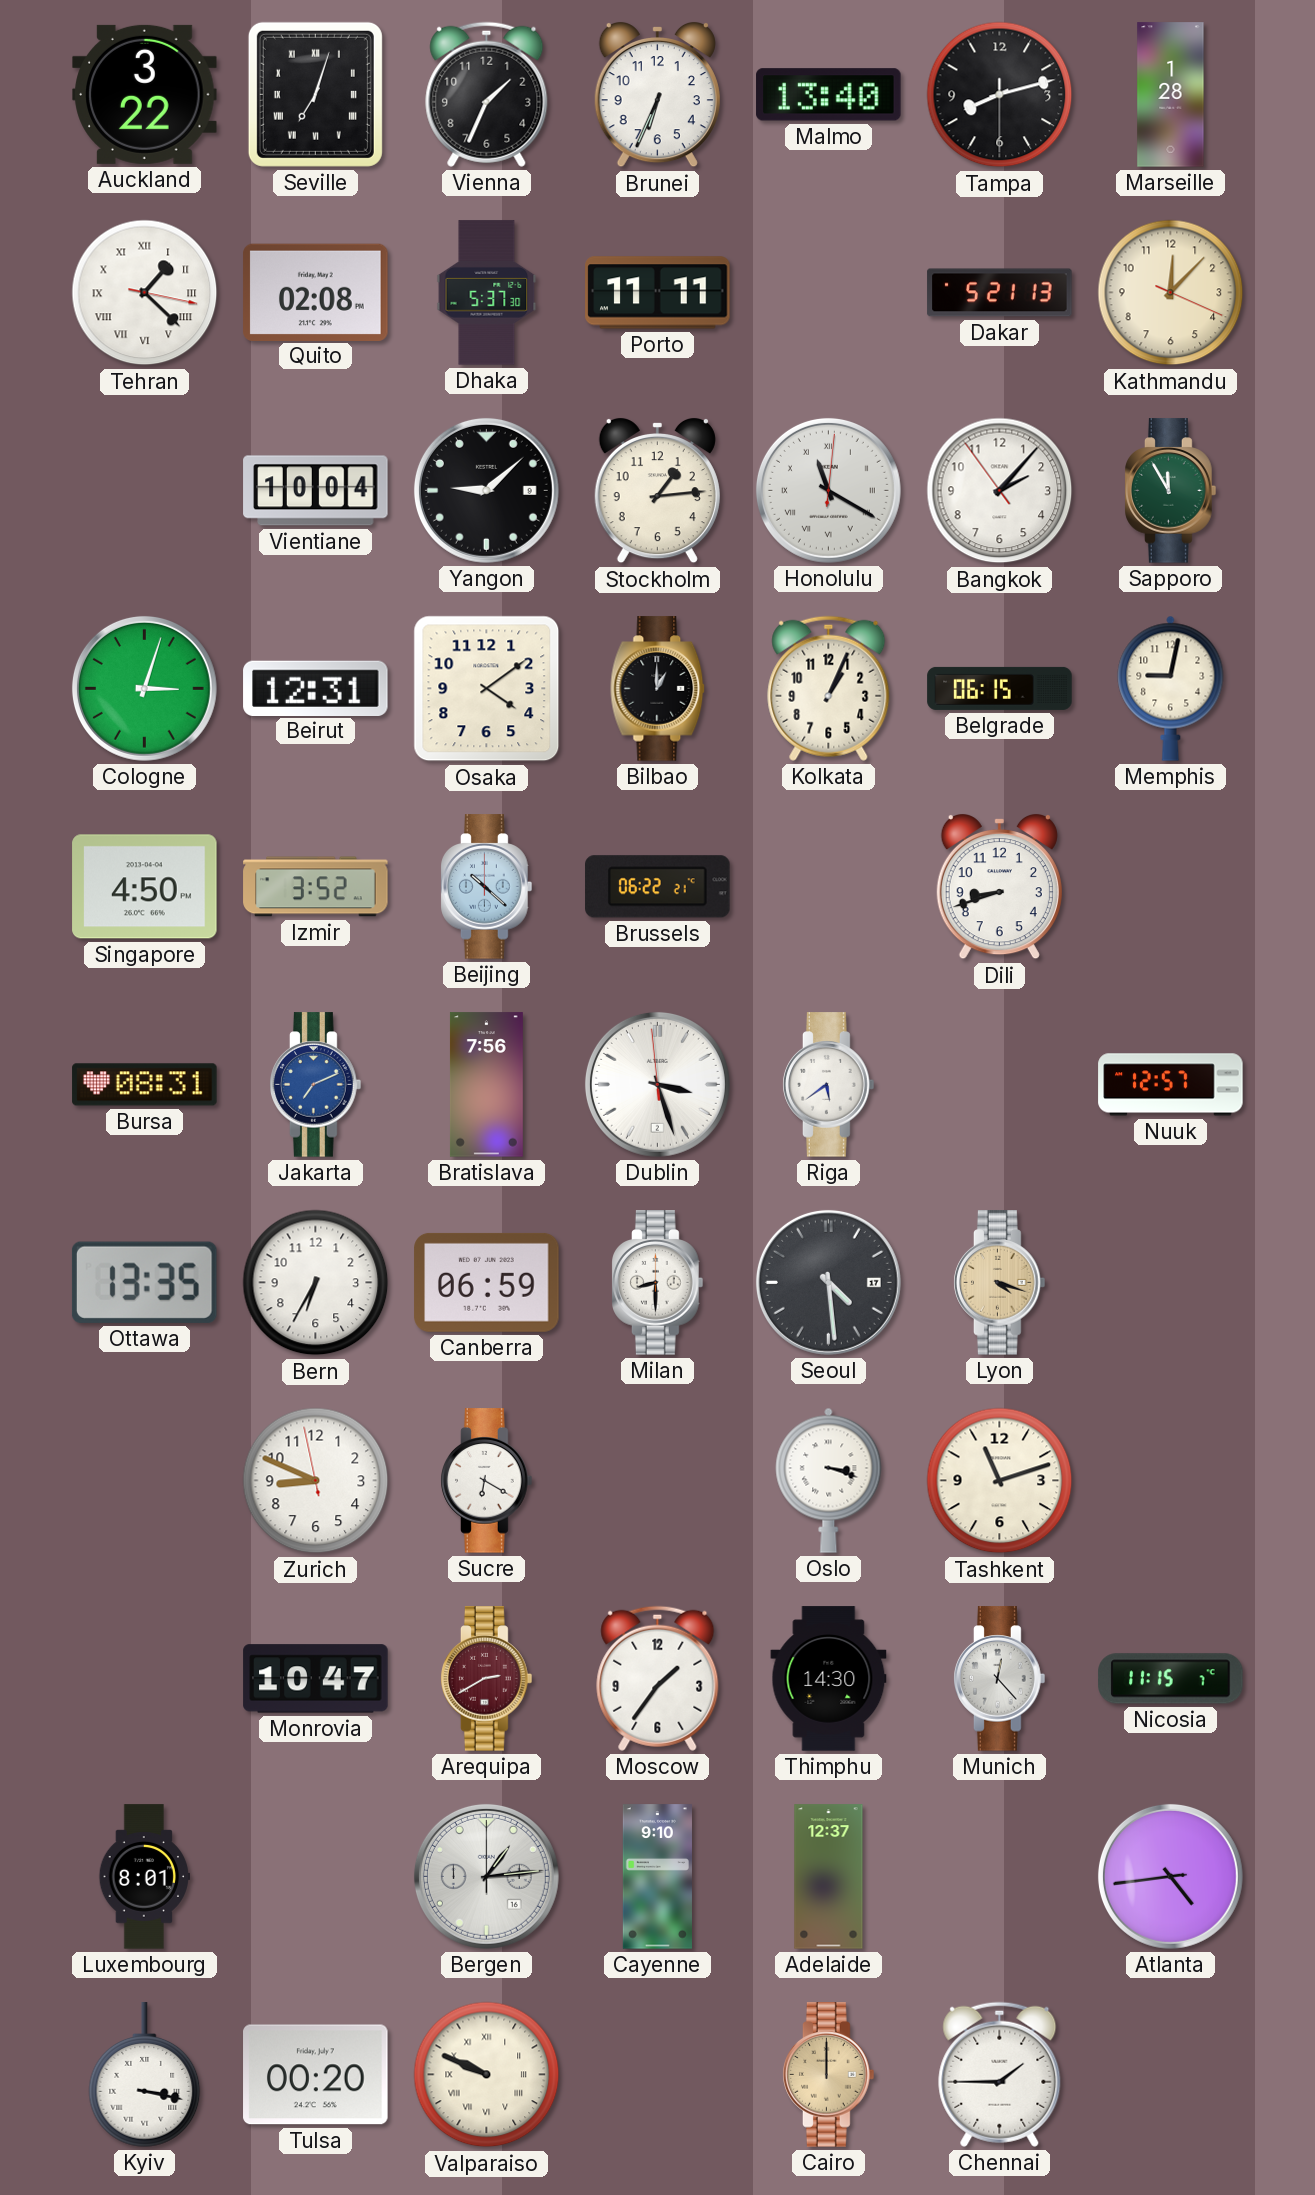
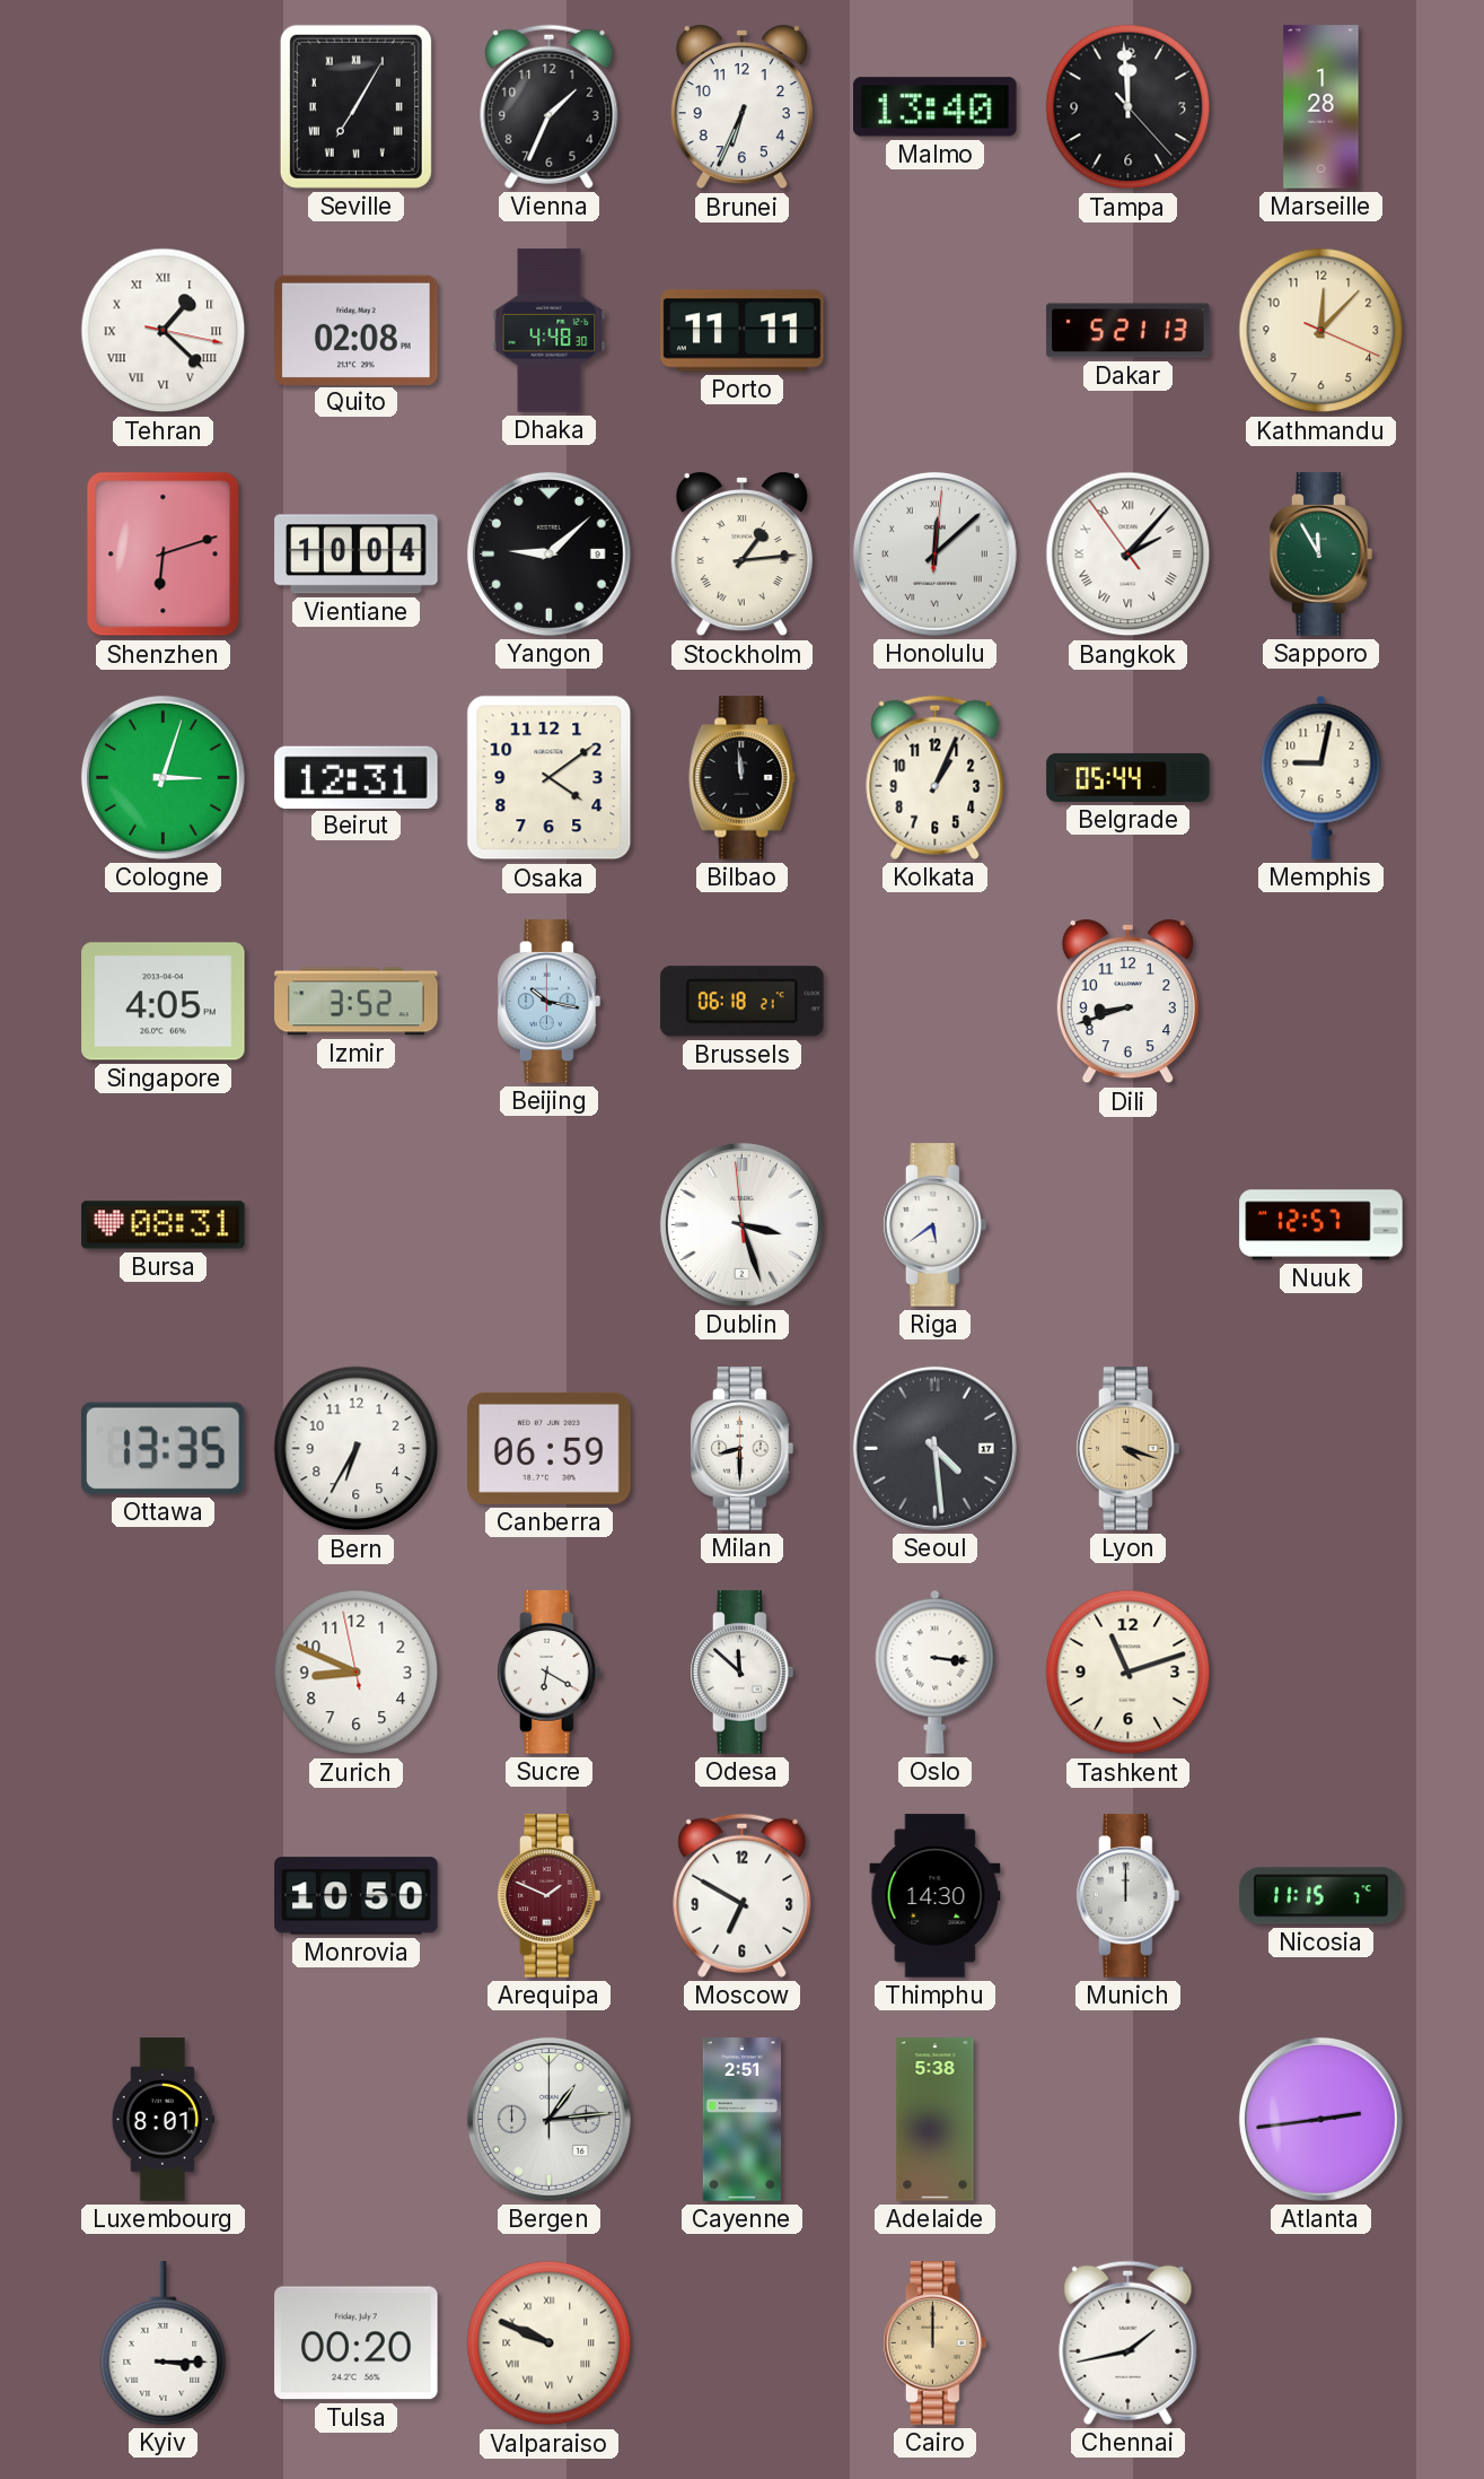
Auckland: 3:22 -> none (145, 94)
Seville: 7:03 -> 7:05 (355, 106)
Tampa: 8:12 -> 11:59 (1129, 107)
Dhaka: 5:37 -> 4:48 (550, 331)
Shenzhen: none -> 6:12 (164, 555)
Stockholm numerals: Arabic -> Roman (741, 555)
Honolulu: 11:20 -> 12:08 (934, 553)
Bangkok numerals: Arabic -> Roman (1129, 555)
Bilbao: 1:00 -> 11:59 (743, 778)
Belgrade: 06:15 -> 05:44 (1129, 777)
Singapore: 4:50 -> 4:05 (164, 1002)
Beijing: 10:22 -> 10:17 (550, 1002)
Brussels: 06:22 -> 06:18 (743, 1002)
Jakarta: 7:11 -> none (316, 1085)
Bratislava: 7:56 -> none (486, 1085)
Odesa: none -> 11:52 (743, 1673)
Oslo: 3:18 -> 3:16 (936, 1671)
Monrovia: 10:47 -> 10:50 (357, 1896)
Arequipa: 2:40 -> 1:49 (550, 1896)
Moscow: 1:36 -> 6:50 (743, 1895)
Munich: 12:23 -> 12:00 (1129, 1896)
Cayenne: 9:10 -> 2:51 (741, 2120)
Adelaide: 12:37 -> 5:38 (936, 2120)
Atlanta: 4:43 -> 2:43 (1320, 2119)
Kyiv: 3:17 -> 3:15 (164, 2343)
Chennai: 1:45 -> 1:43 (1129, 2342)
